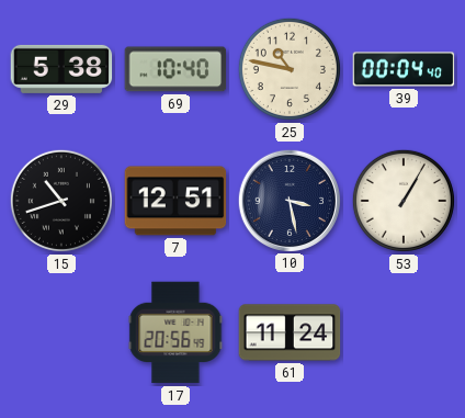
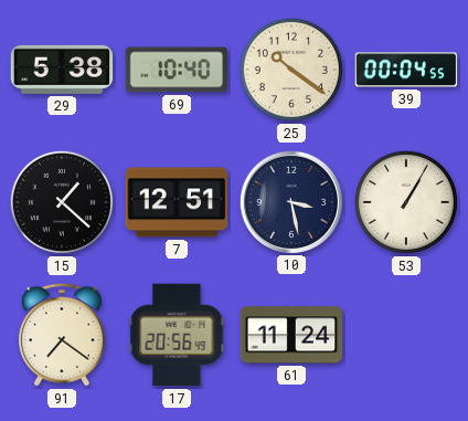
25: 10:47 -> 10:21 (291, 70)
39: 00:04:40 -> 00:04:55 (406, 70)
15: 10:42 -> 1:22 (62, 202)
91: none -> 7:21 (63, 335)
